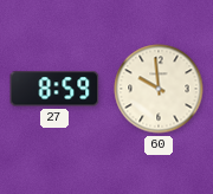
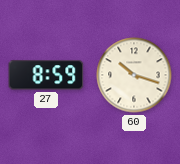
60: 9:59 -> 10:18 (134, 75)
